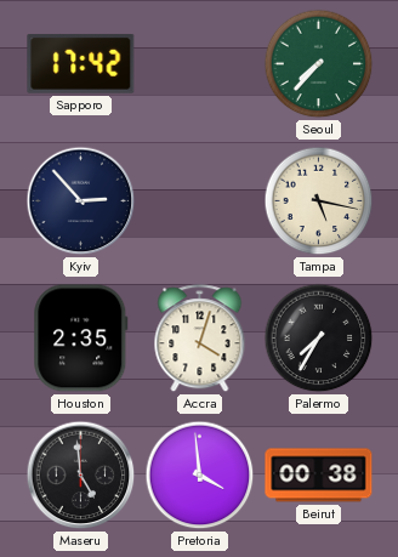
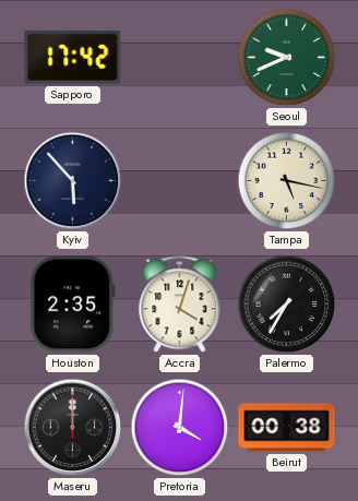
Seoul: 7:37 -> 9:41 (287, 58)
Kyiv: 2:53 -> 5:53 (73, 181)
Maseru: 4:59 -> 12:00 (73, 428)
Pretoria: 3:59 -> 4:01 (180, 428)
